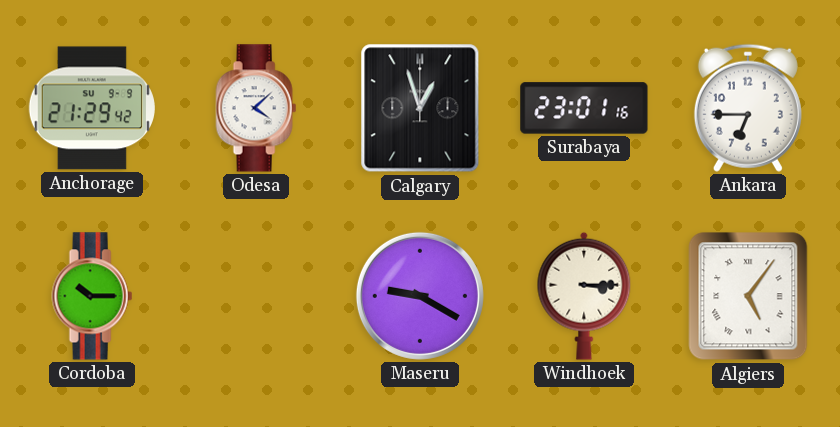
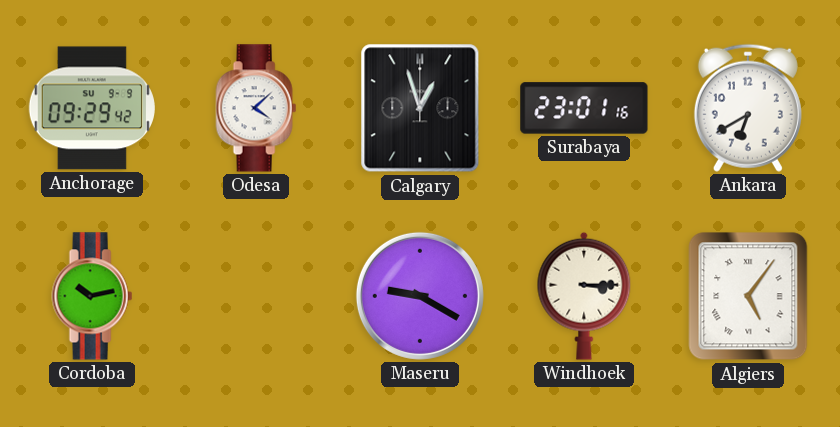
Anchorage: 21:29 -> 09:29 (92, 108)
Ankara: 6:45 -> 6:40 (748, 108)
Cordoba: 10:15 -> 10:13 (92, 296)
